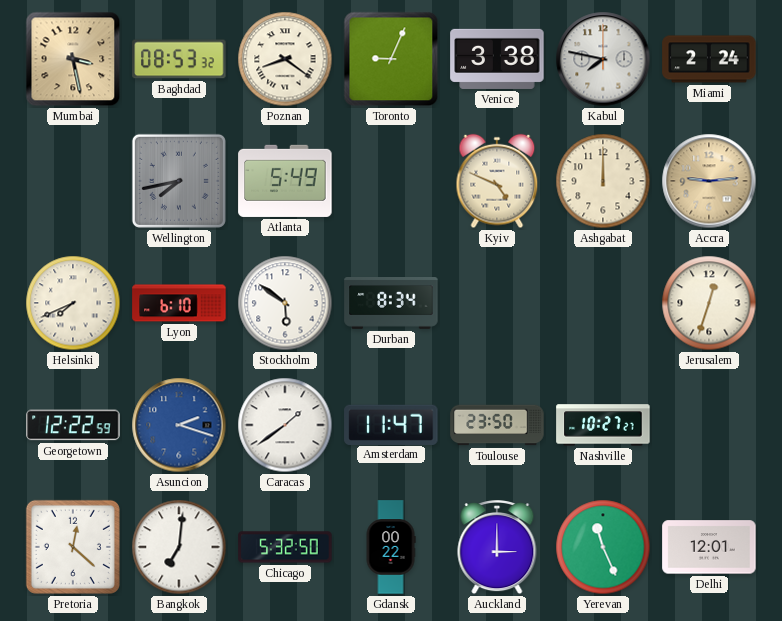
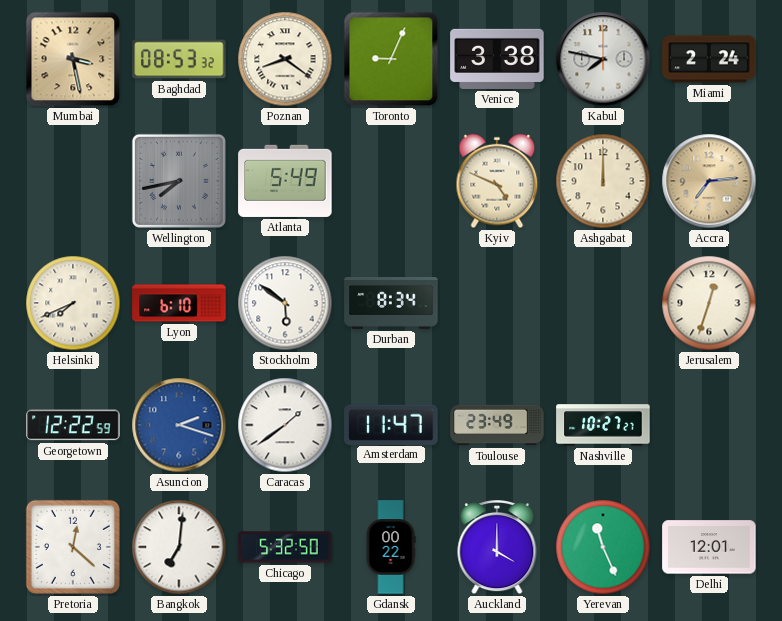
Accra: 9:14 -> 7:14 (709, 181)
Toulouse: 23:50 -> 23:49 (497, 425)
Auckland: 3:00 -> 4:00 (497, 548)
